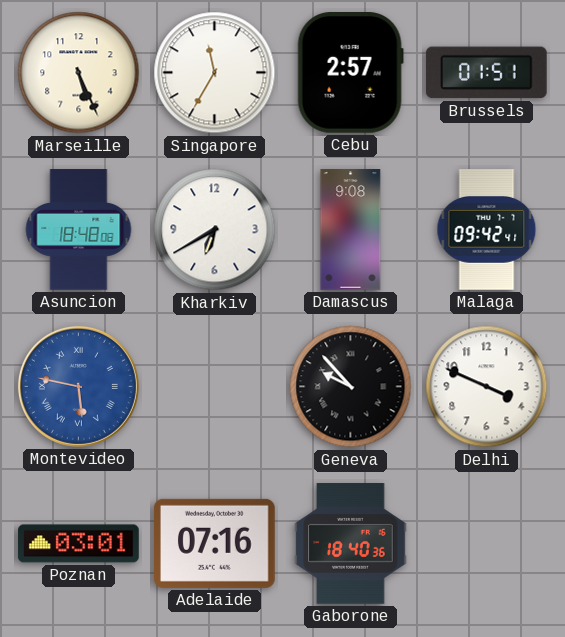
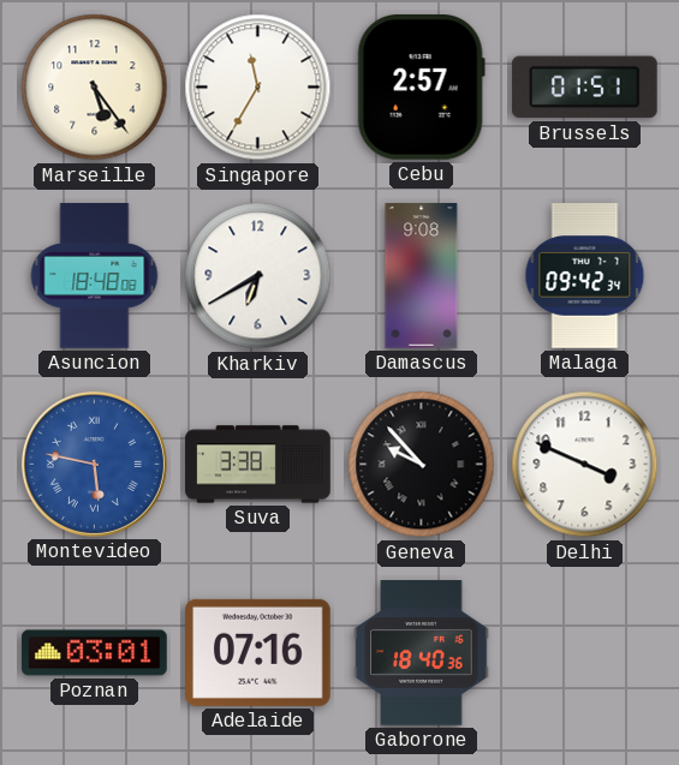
Marseille: 5:26 -> 5:24 (95, 88)
Malaga: 09:42:41 -> 09:42:34 (585, 276)
Suva: none -> 3:38 (258, 465)
